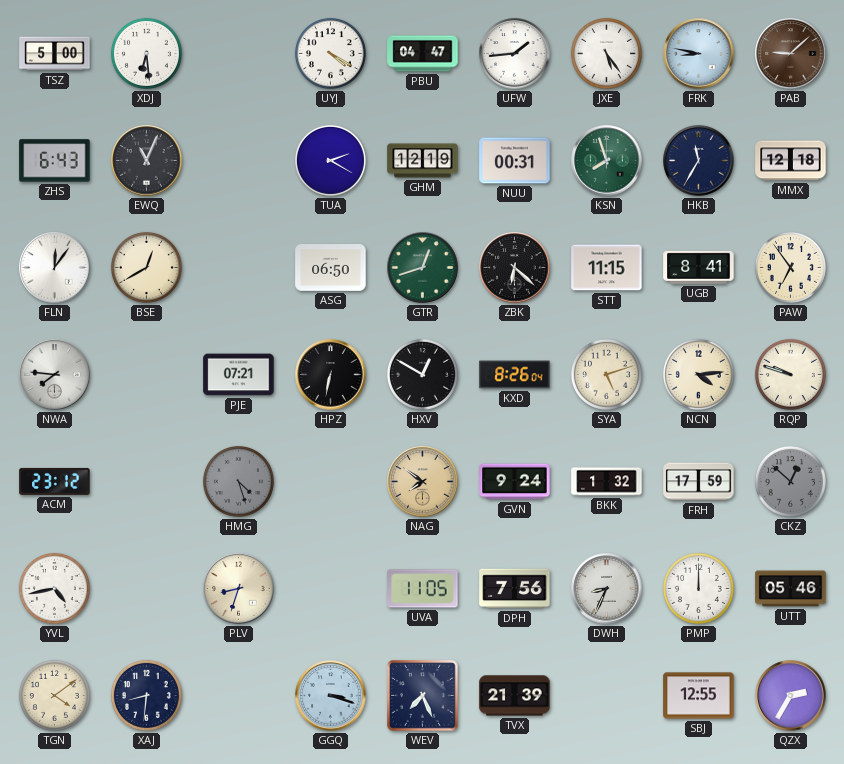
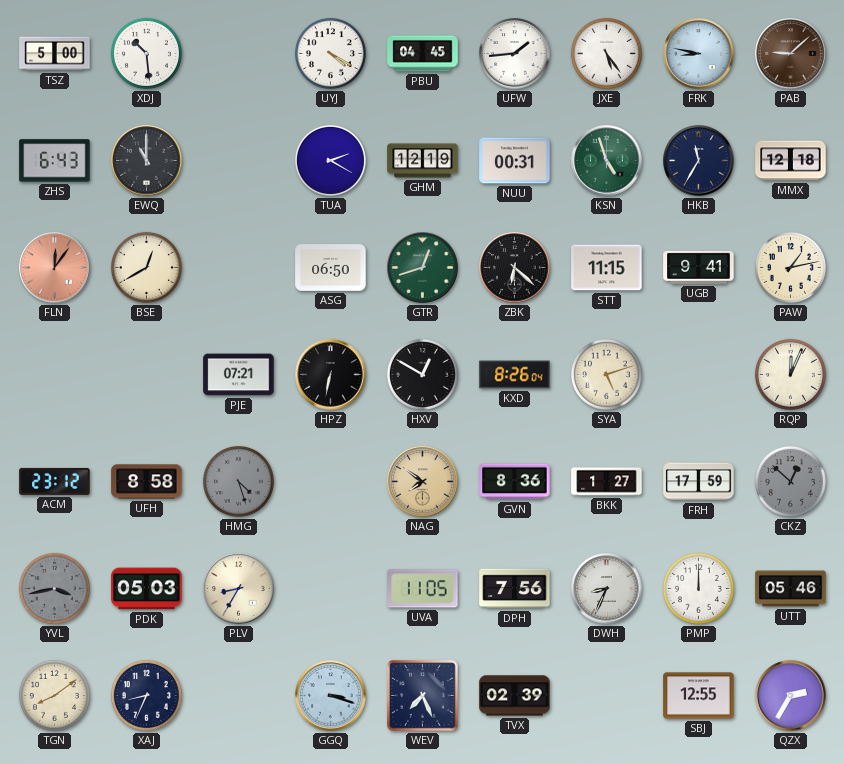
XDJ: 6:29 -> 10:29 (146, 53)
PBU: 04:47 -> 04:45 (423, 54)
EWQ: 11:04 -> 11:00 (147, 161)
KSN: 7:57 -> 4:57 (607, 161)
FLN dial: white -> salmon (55, 268)
UGB: 8:41 -> 9:41 (699, 267)
PAW: 6:54 -> 1:13 (790, 267)
NWA: 7:46 -> none (55, 375)
NCN: 4:14 -> none (698, 374)
RQP: 9:48 -> 12:04 (790, 374)
UFH: none -> 8:58 (147, 482)
GVN: 9:24 -> 8:36 (515, 482)
BKK: 1:32 -> 1:27 (607, 482)
YVL: 4:43 -> 3:43 (54, 588)
YVL dial: white -> grey (54, 588)
PDK: none -> 05:03 (147, 589)
PLV: 8:33 -> 8:35 (239, 589)
TGN: 4:09 -> 8:09 (54, 695)
XAJ: 8:31 -> 8:34 (146, 695)
TVX: 21:39 -> 02:39 (515, 696)
